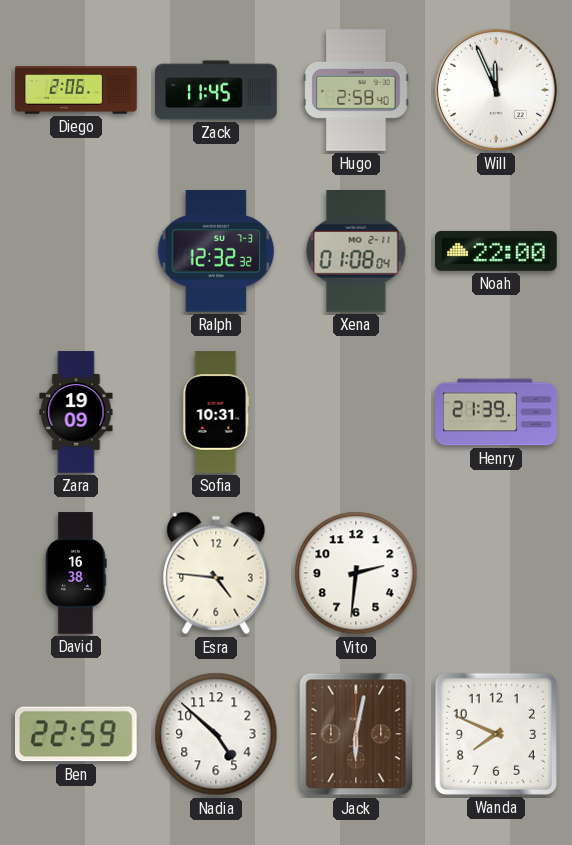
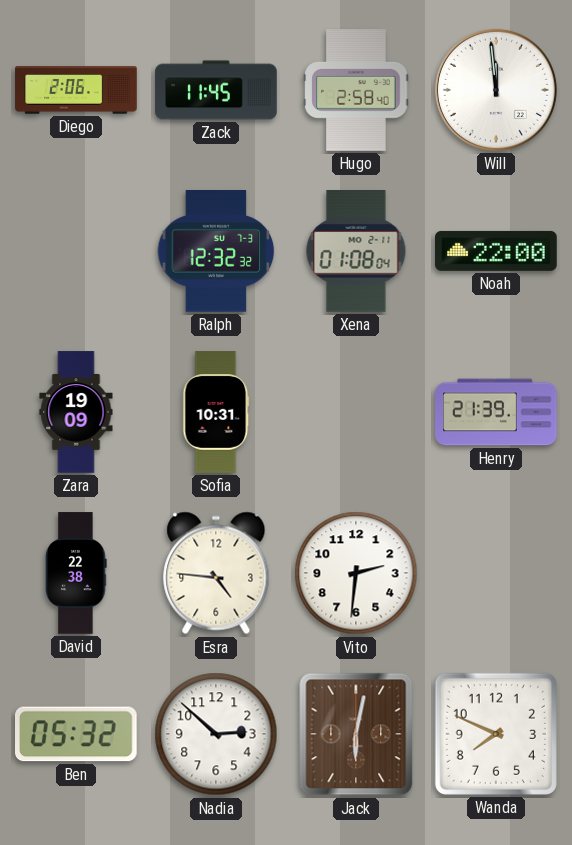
Will: 11:56 -> 11:59 (496, 90)
David: 16:38 -> 22:38 (76, 573)
Ben: 22:59 -> 05:32 (77, 734)
Nadia: 4:52 -> 2:52 (216, 734)
